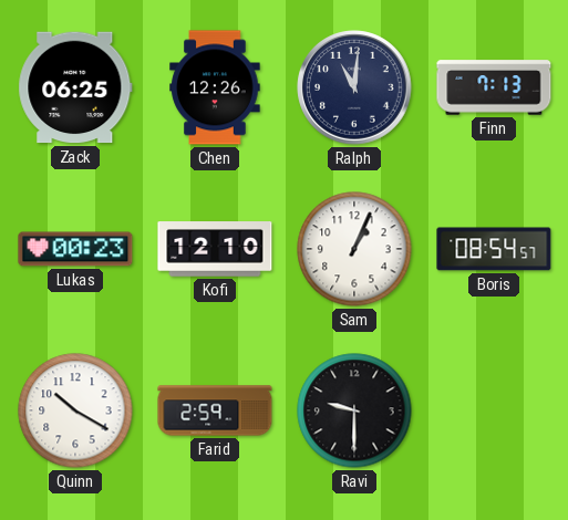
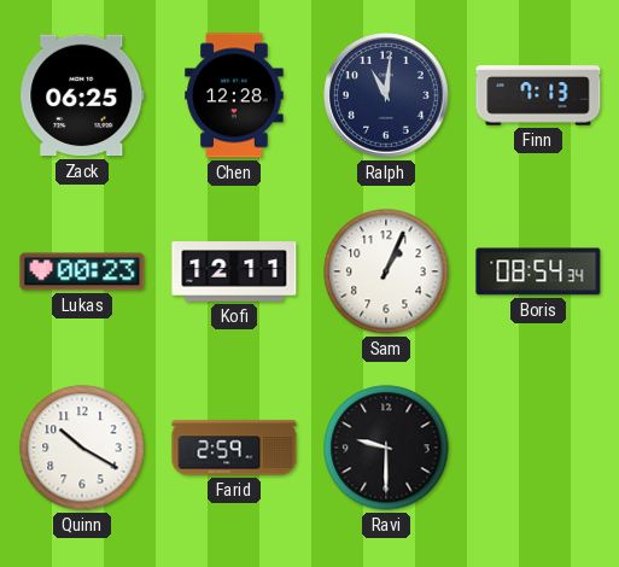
Chen: 12:26 -> 12:28 (234, 95)
Kofi: 12:10 -> 12:11 (234, 271)
Boris: 08:54:57 -> 08:54:34 (538, 271)
